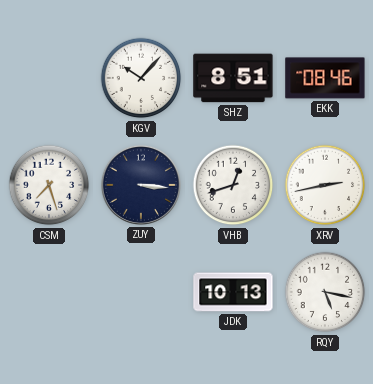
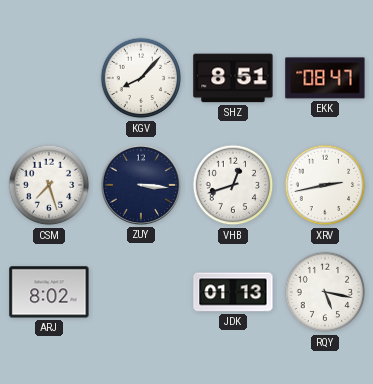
KGV: 10:07 -> 8:07 (141, 78)
EKK: 08:46 -> 08:47 (325, 78)
ARJ: none -> 8:02 (49, 292)
JDK: 10:13 -> 01:13 (233, 292)
